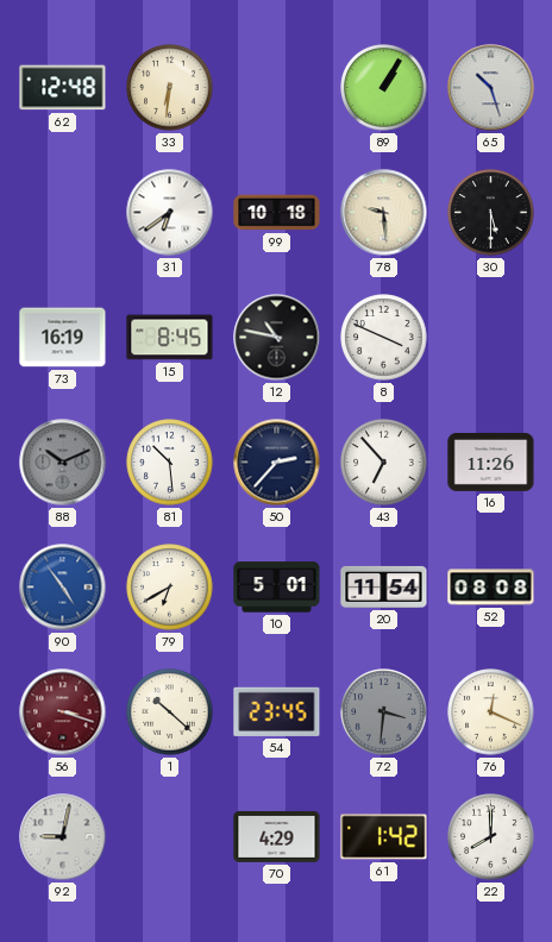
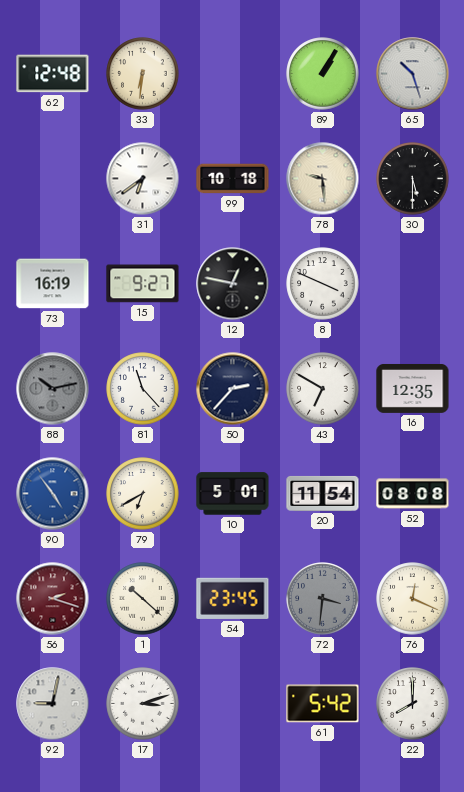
15: 8:45 -> 9:27 (143, 284)
12: 10:47 -> 12:47 (233, 284)
88: 10:11 -> 10:13 (53, 389)
81: 10:29 -> 11:23 (143, 389)
43: 6:53 -> 6:50 (323, 389)
16: 11:26 -> 12:35 (413, 388)
56: 3:18 -> 2:18 (53, 599)
17: none -> 3:12 (143, 704)
70: 4:29 -> none (277, 836)
61: 1:42 -> 5:42 (323, 704)
